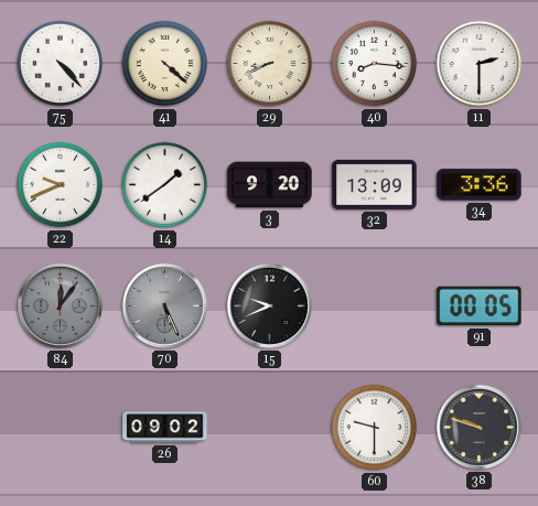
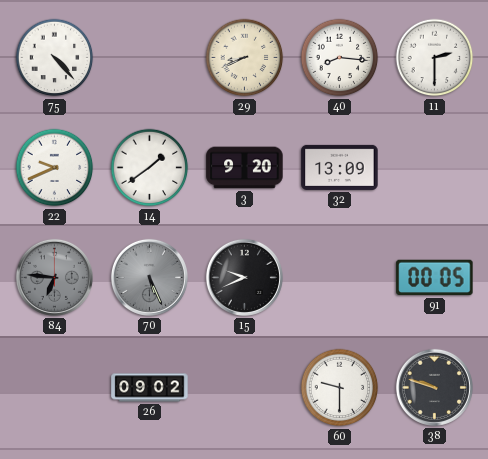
41: 4:22 -> none (165, 64)
34: 3:36 -> none (480, 185)
84: 12:06 -> 6:46 (54, 277)
